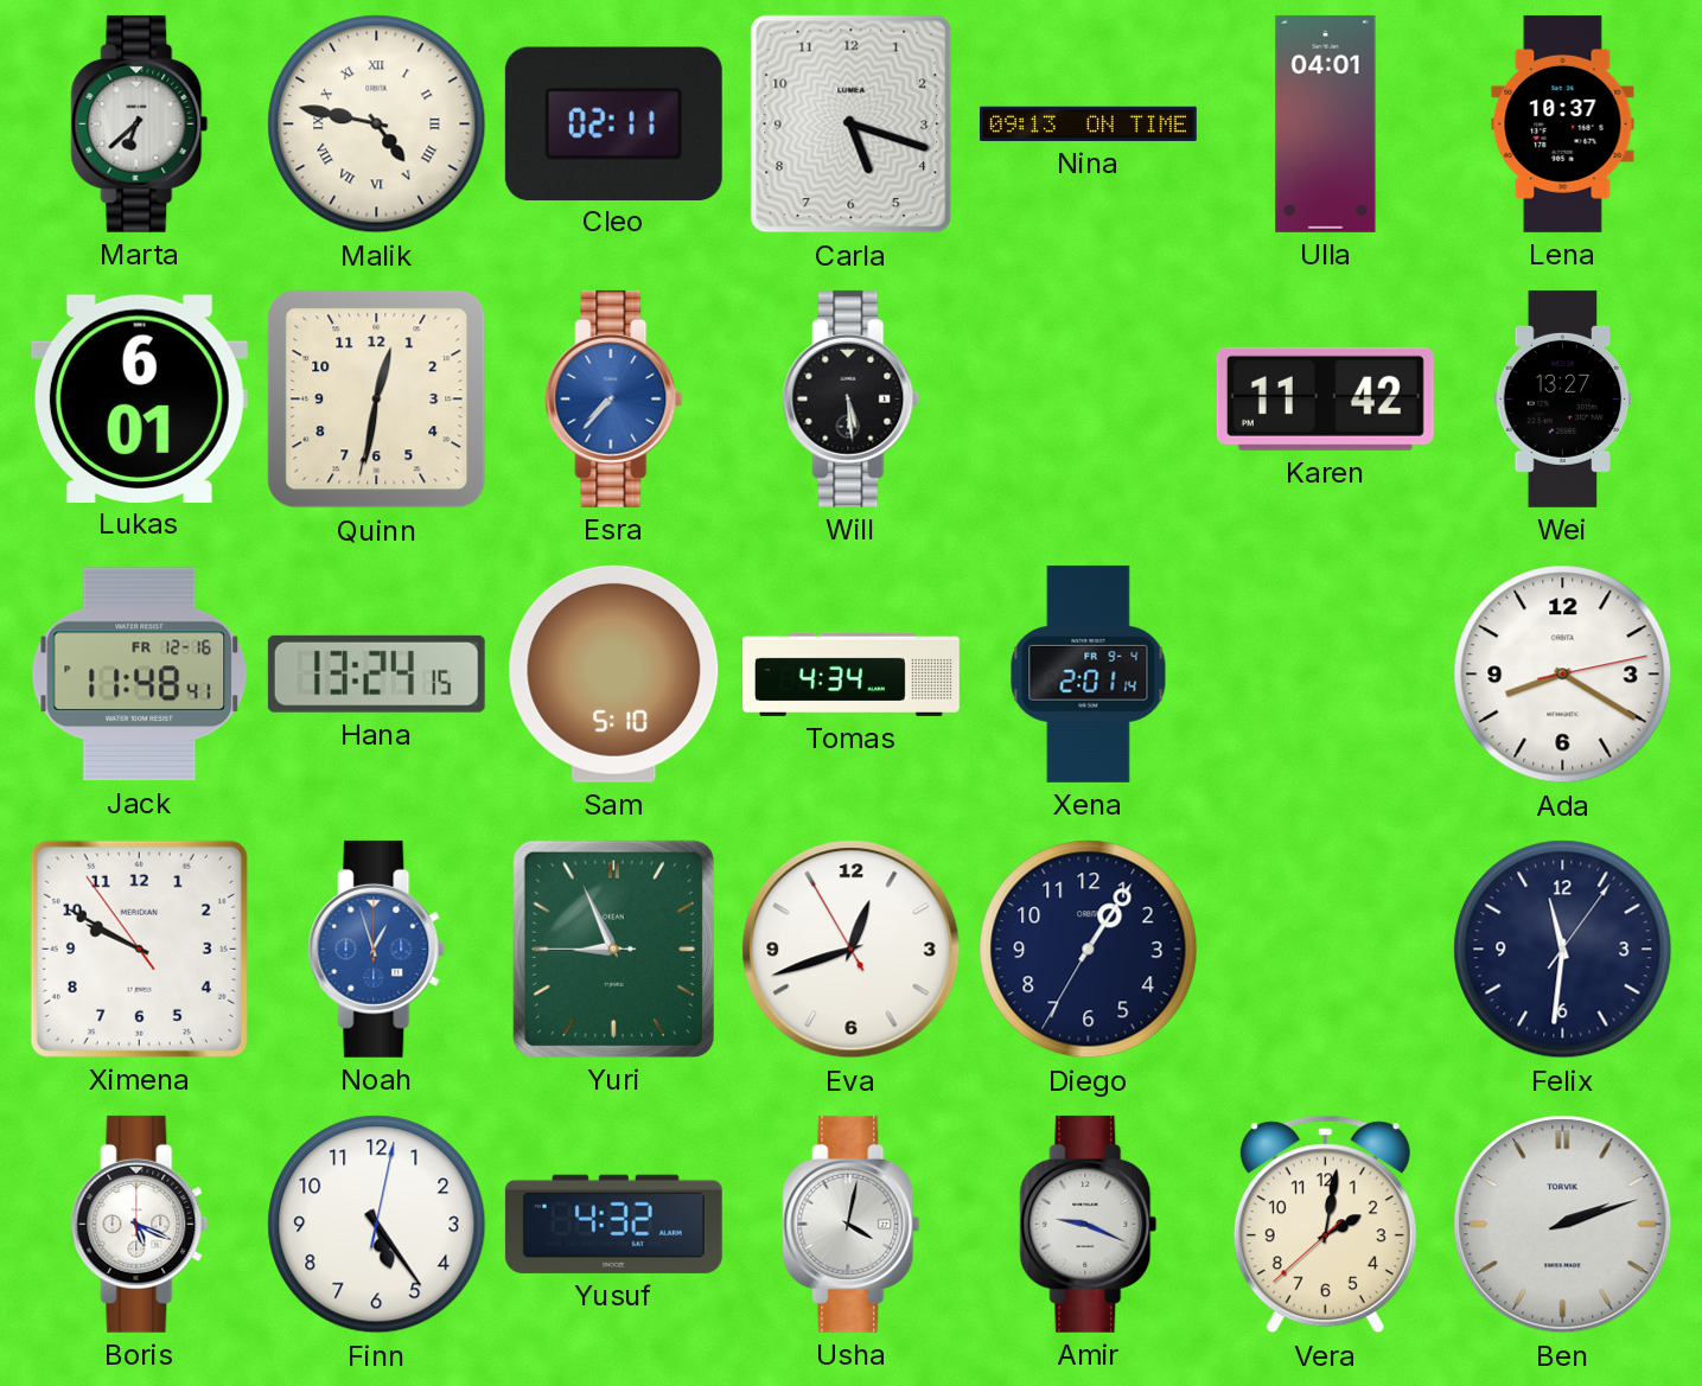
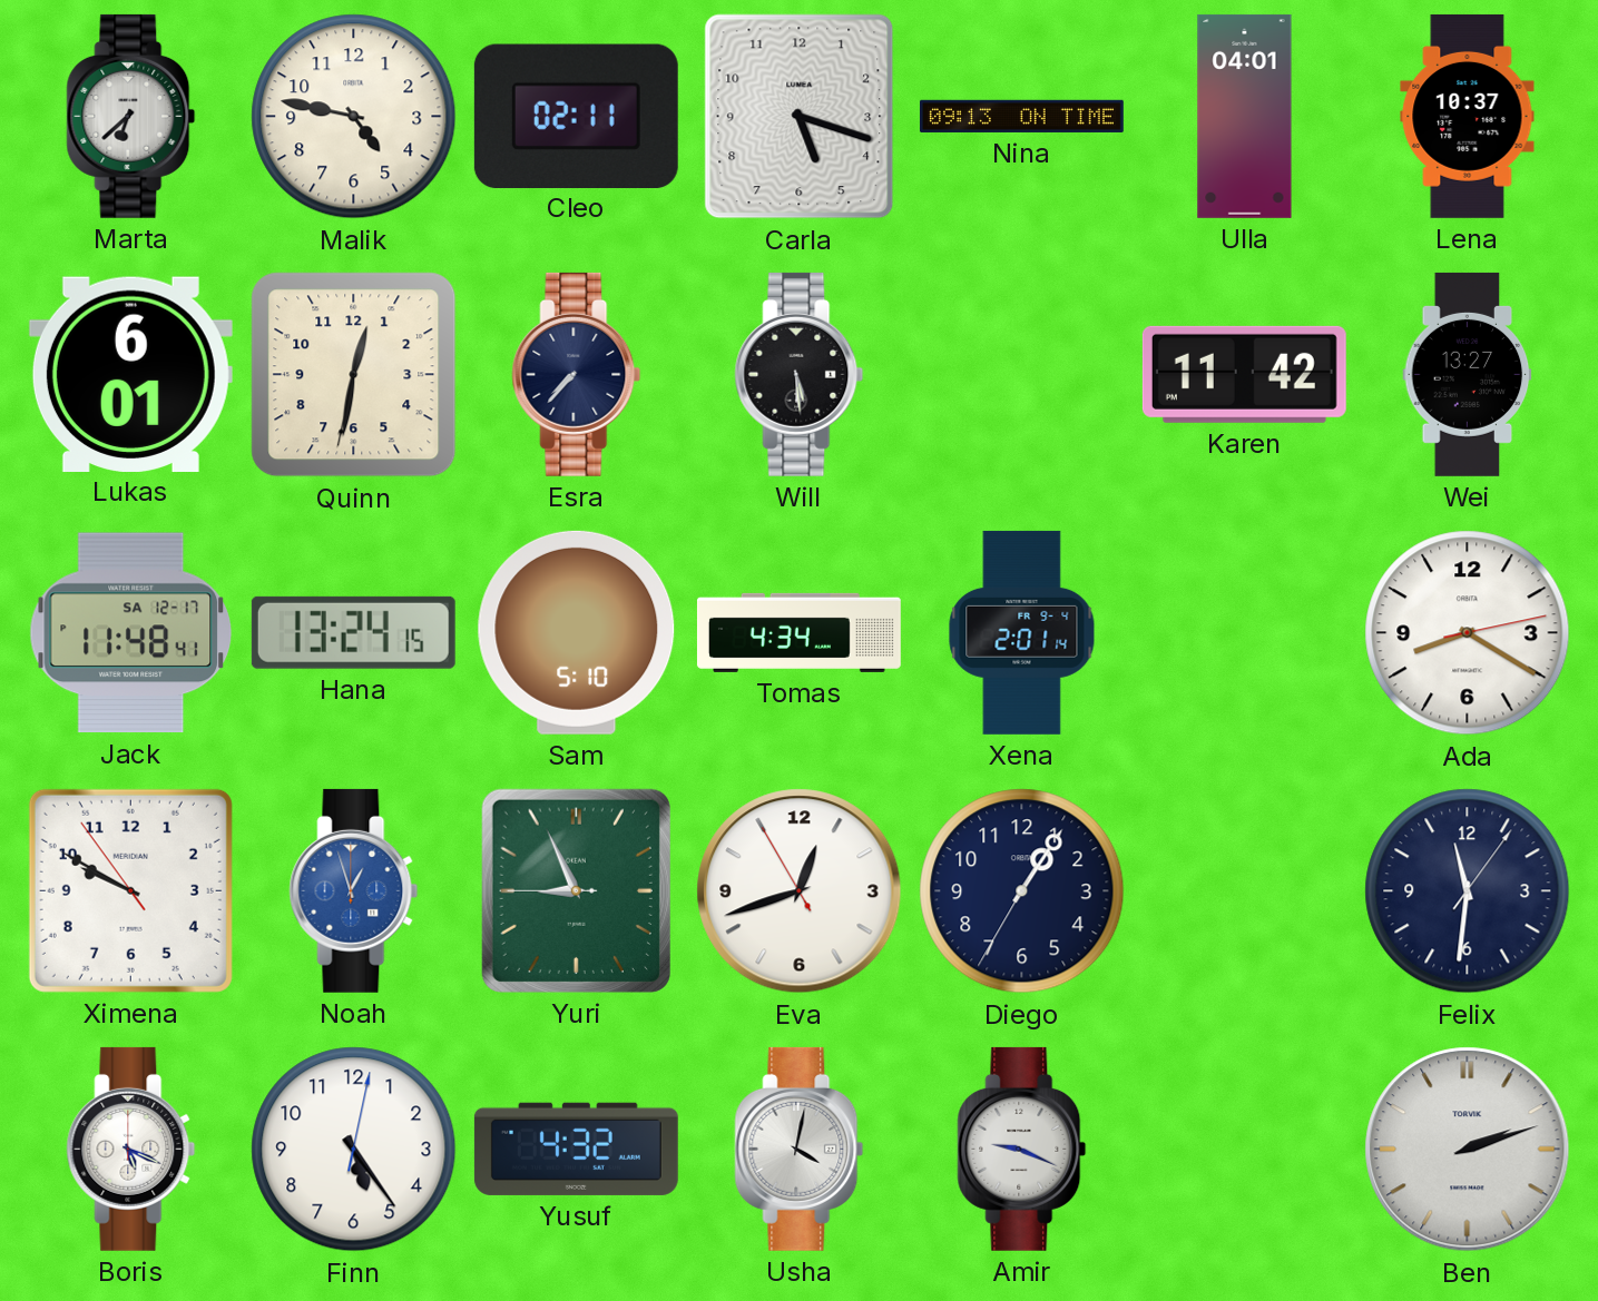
Malik numerals: Roman -> Arabic (354, 117)
Esra dial: blue -> navy (577, 374)
Jack date: FR 12-16 -> SA 12-17 (131, 633)
Vera: 2:01 -> none (1325, 1225)
